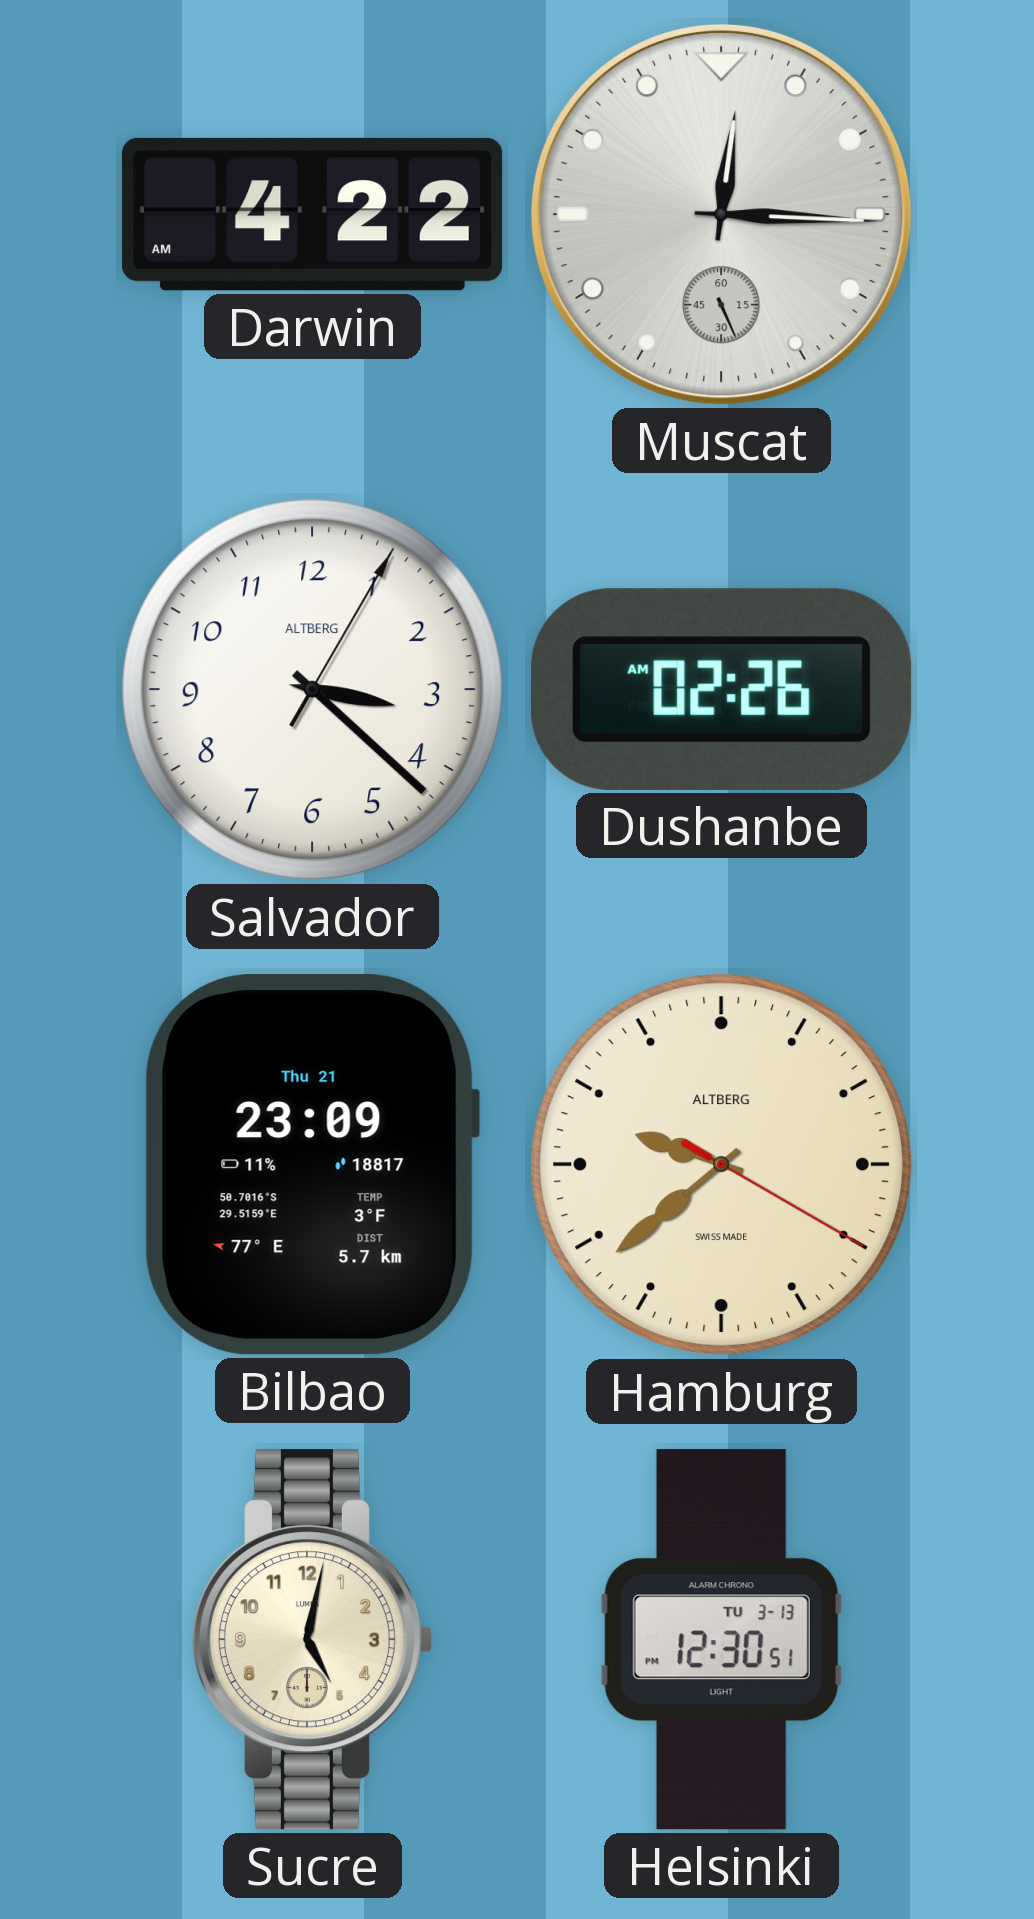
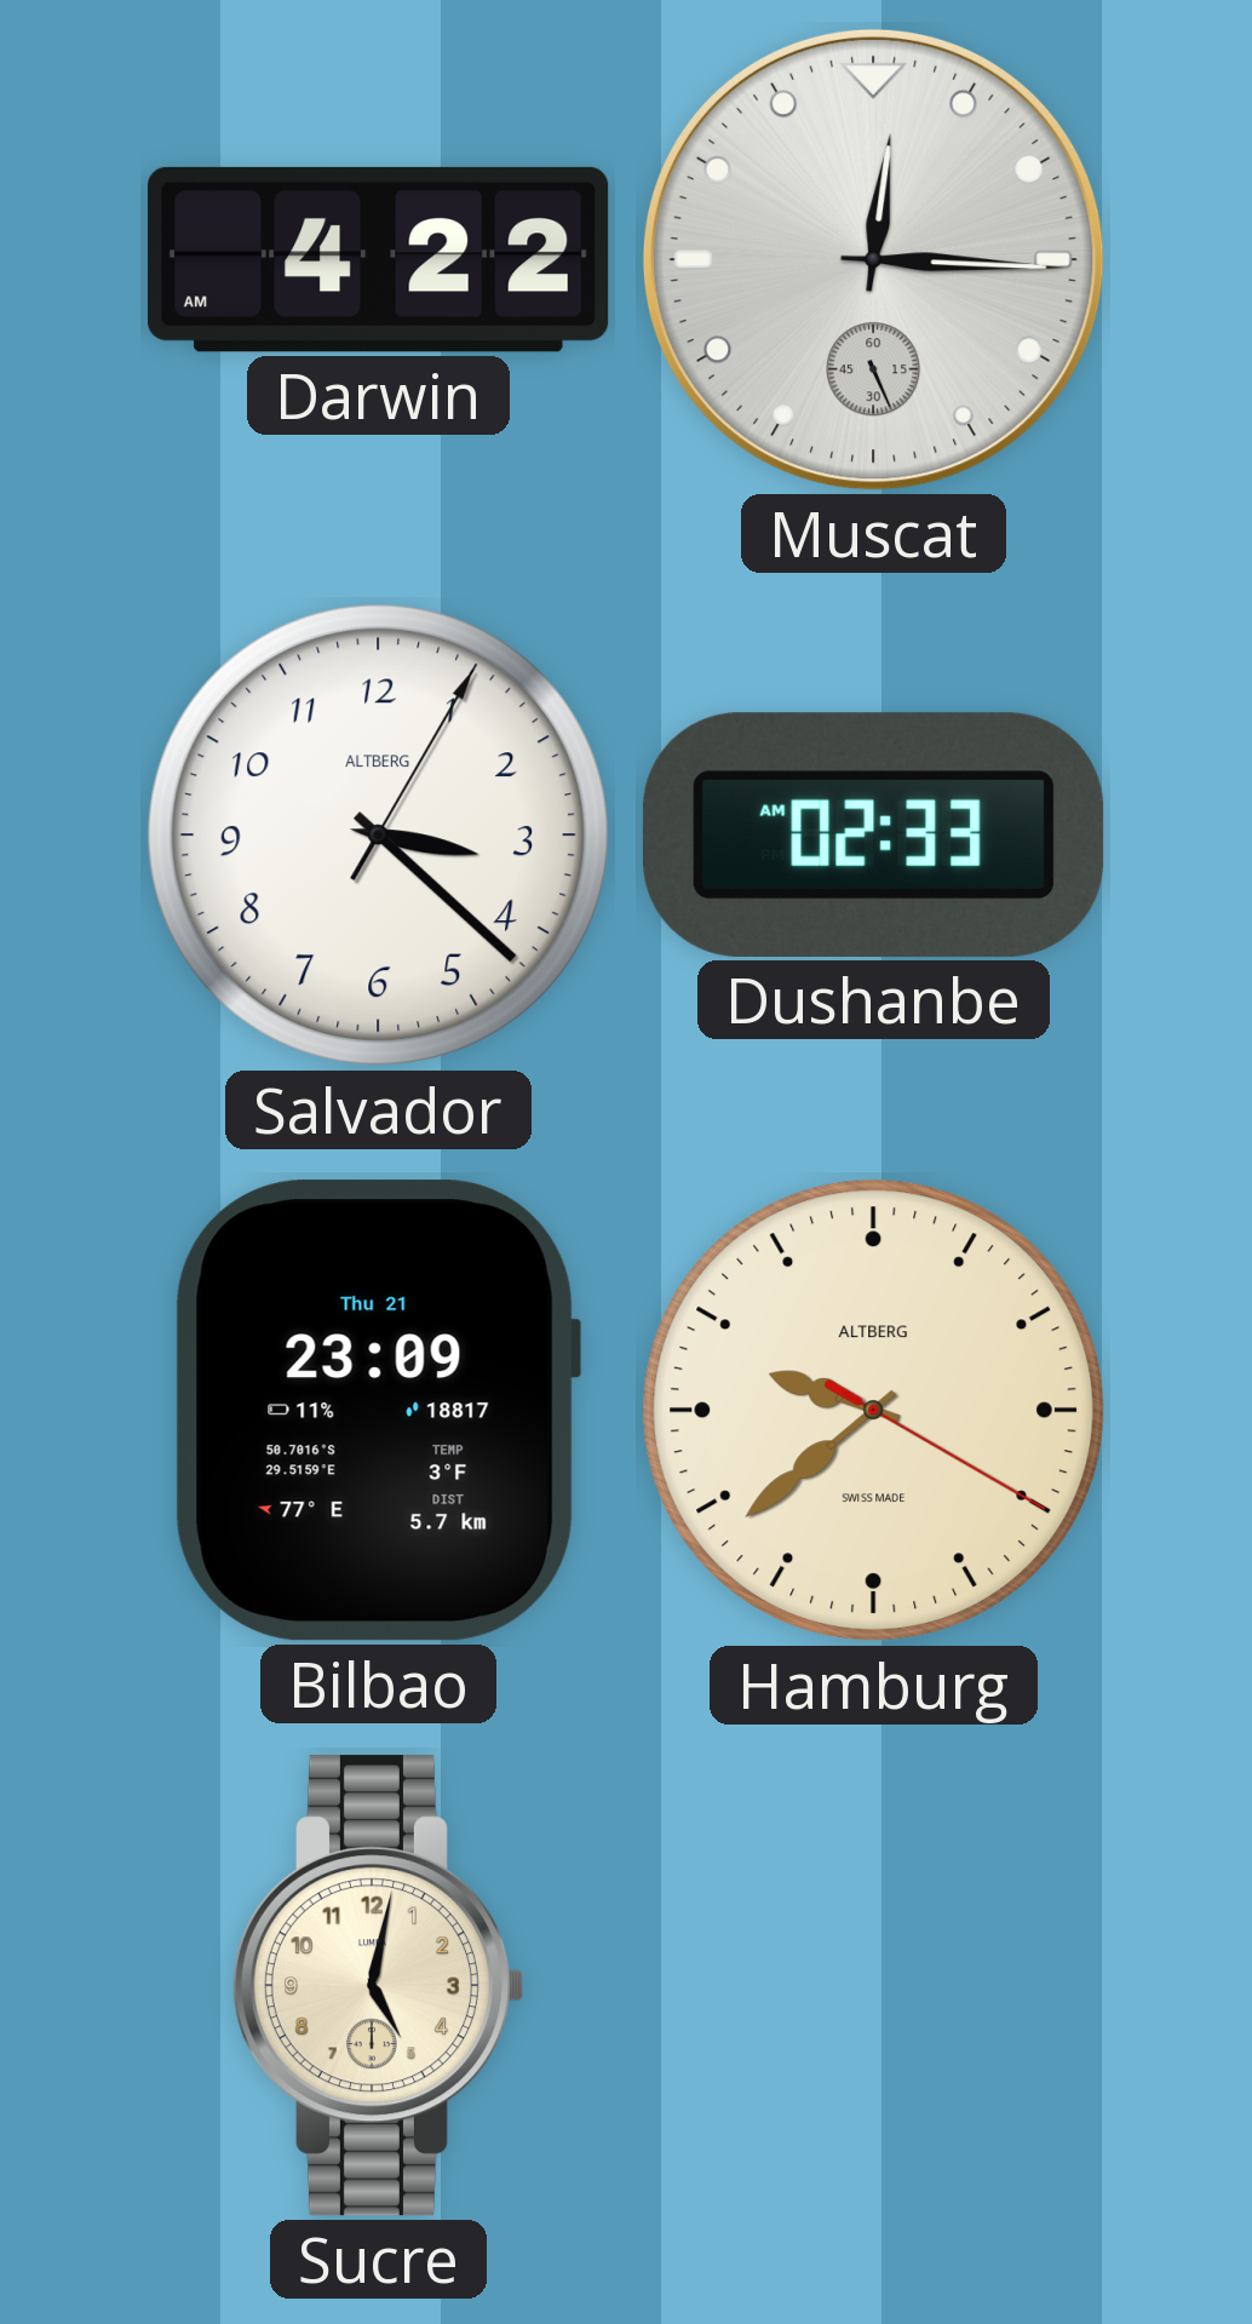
Dushanbe: 02:26 -> 02:33 (874, 834)
Helsinki: 12:30 -> none (721, 1640)
